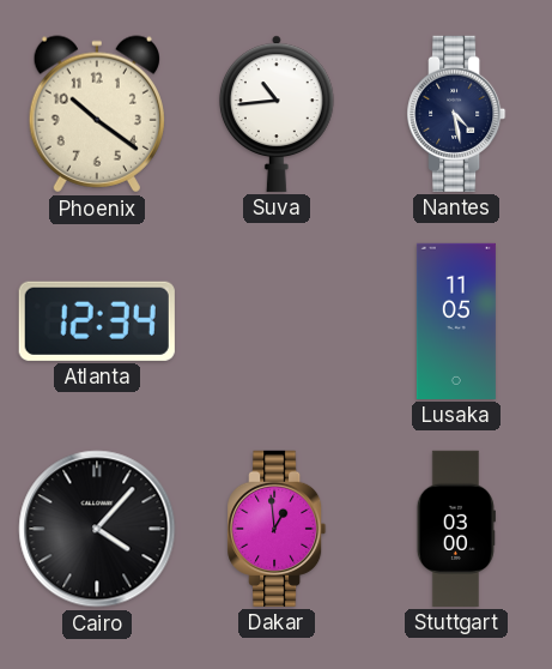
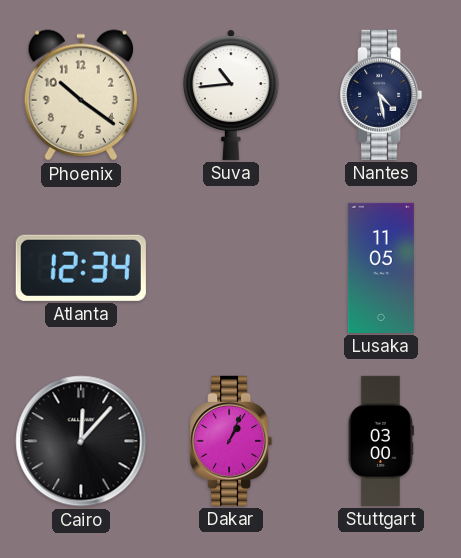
Cairo: 4:07 -> 12:07 (81, 441)
Dakar: 12:59 -> 1:04 (231, 441)
